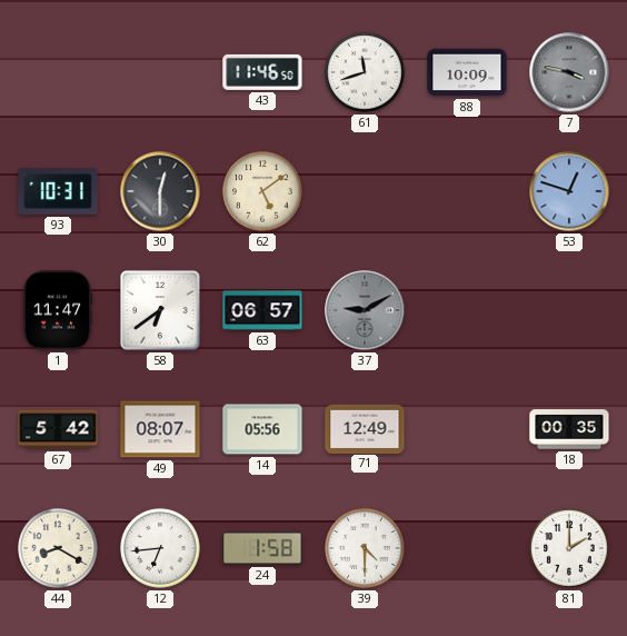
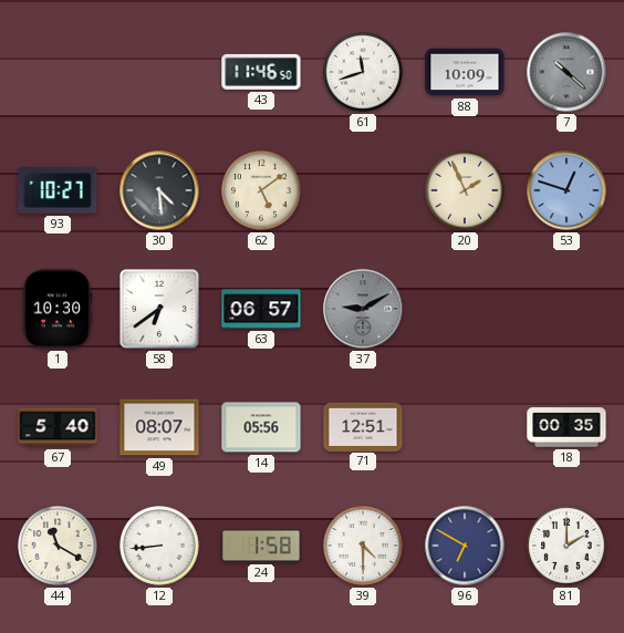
7: 3:47 -> 10:22 (566, 72)
93: 10:31 -> 10:27 (58, 190)
30: 12:30 -> 4:29 (159, 190)
20: none -> 1:56 (465, 190)
1: 11:47 -> 10:30 (58, 309)
67: 5:42 -> 5:40 (58, 427)
71: 12:49 -> 12:51 (363, 426)
44: 8:20 -> 11:20 (58, 546)
12: 6:44 -> 8:44 (159, 546)
96: none -> 6:50 (465, 546)
